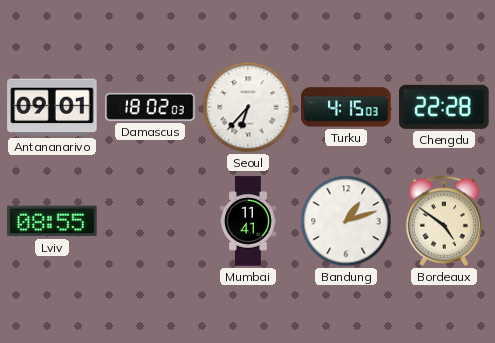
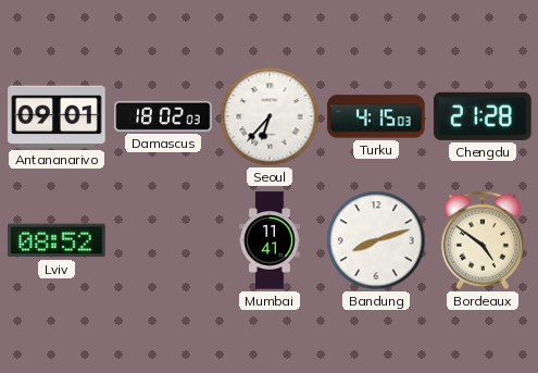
Chengdu: 22:28 -> 21:28 (483, 116)
Lviv: 08:55 -> 08:52 (57, 240)
Bandung: 1:12 -> 8:12 (376, 240)
